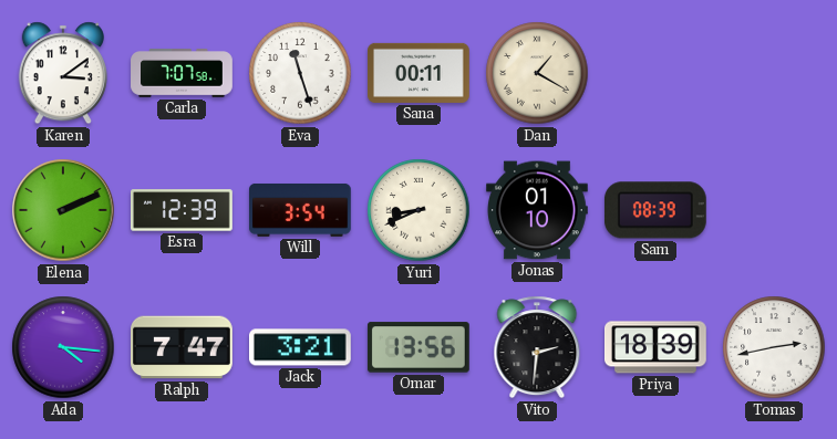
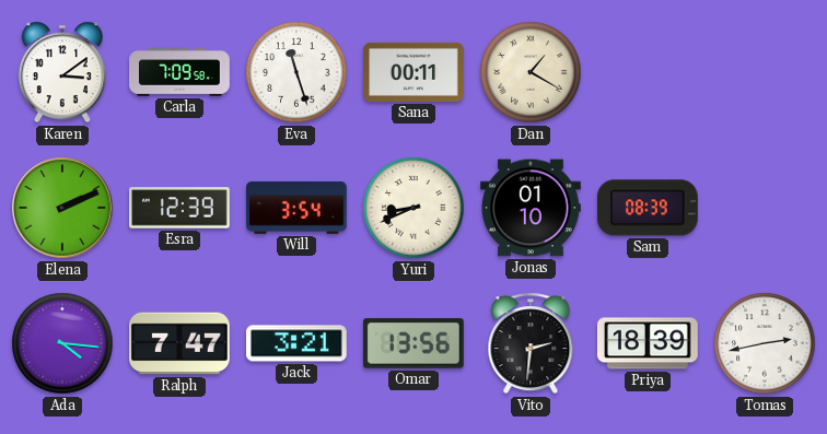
Carla: 7:07 -> 7:09 (179, 72)
